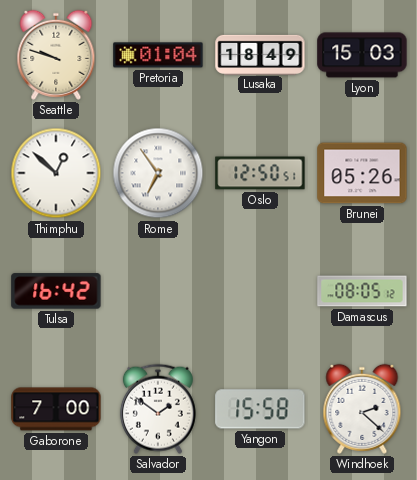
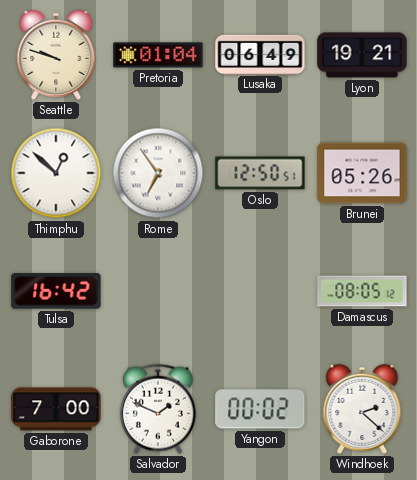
Lusaka: 18:49 -> 06:49 (260, 54)
Lyon: 15:03 -> 19:21 (362, 55)
Salvador: 1:51 -> 1:49 (158, 409)
Yangon: 15:58 -> 00:02 (260, 409)
